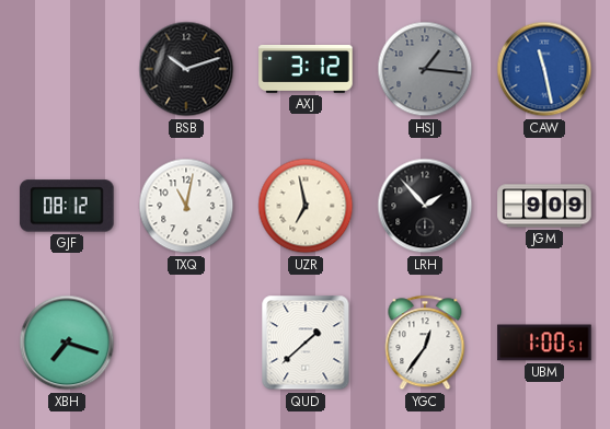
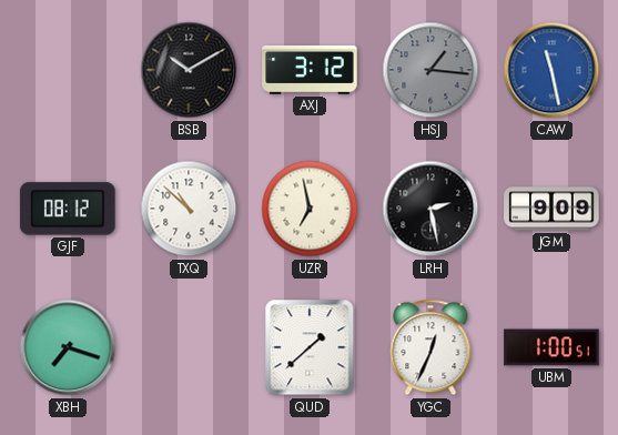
BSB: 10:12 -> 10:10 (189, 70)
TXQ: 11:02 -> 10:52 (189, 209)
LRH: 1:53 -> 2:28 (430, 209)
YGC: 12:36 -> 12:34 (430, 347)
